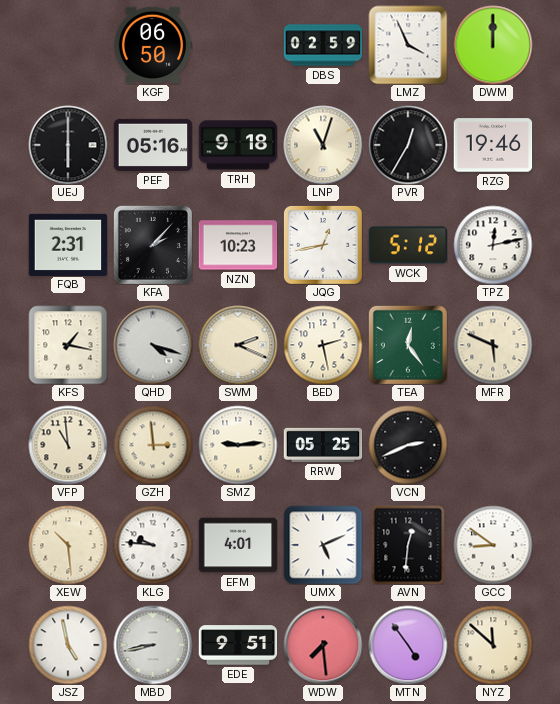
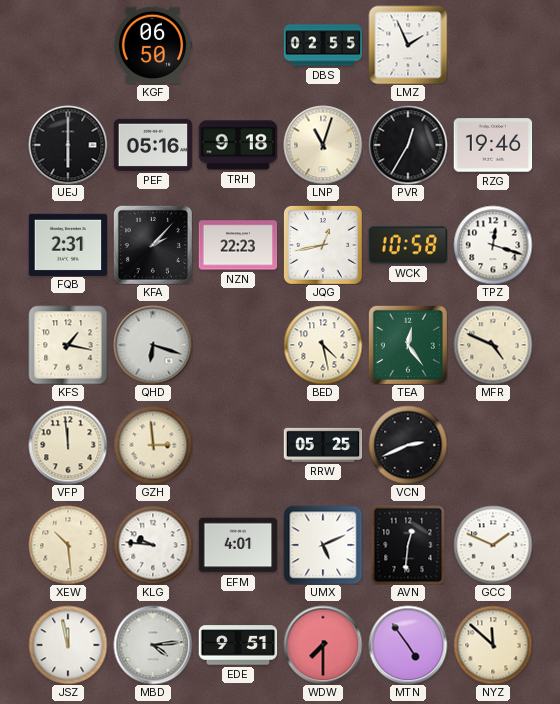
DBS: 02:59 -> 02:55 (323, 45)
LMZ: 3:56 -> 1:56 (408, 45)
DWM: 12:00 -> none (493, 45)
NZN: 10:23 -> 22:23 (238, 245)
WCK: 5:12 -> 10:58 (408, 245)
TPZ: 12:13 -> 12:18 (493, 245)
QHD: 4:18 -> 6:18 (153, 345)
SWM: 2:19 -> none (238, 345)
BED: 2:28 -> 4:28 (323, 345)
MFR: 5:49 -> 4:49 (493, 345)
VFP: 10:59 -> 11:59 (68, 445)
SMZ: 9:14 -> none (238, 445)
GCC: 8:51 -> 1:49 (493, 545)
JSZ: 4:58 -> 11:58 (68, 645)
MBD: 8:43 -> 4:14 (153, 645)
WDW: 7:29 -> 7:30 (323, 645)
